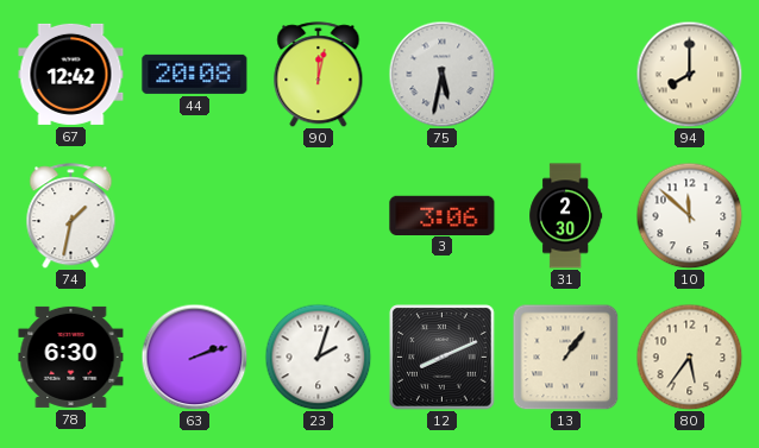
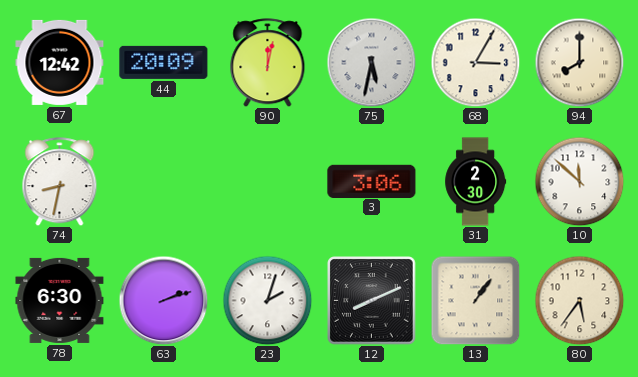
44: 20:08 -> 20:09 (164, 62)
68: none -> 3:05 (475, 62)
74: 1:32 -> 8:32 (60, 182)
